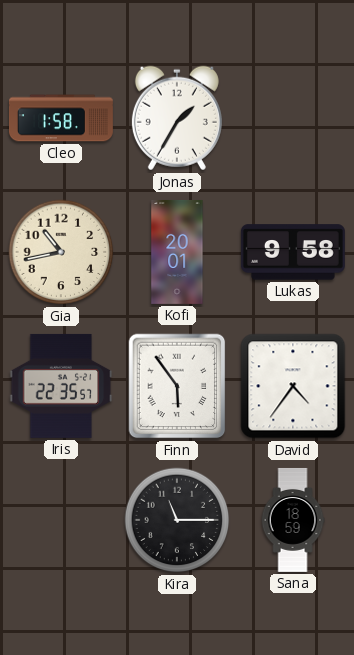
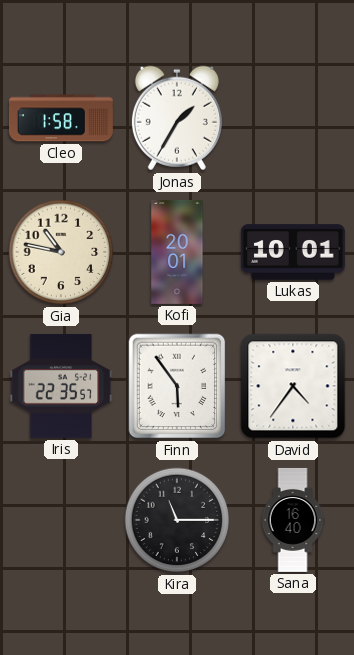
Gia: 10:43 -> 10:47 (61, 252)
Lukas: 9:58 -> 10:01 (293, 252)
Sana: 18:59 -> 16:40 (293, 520)
